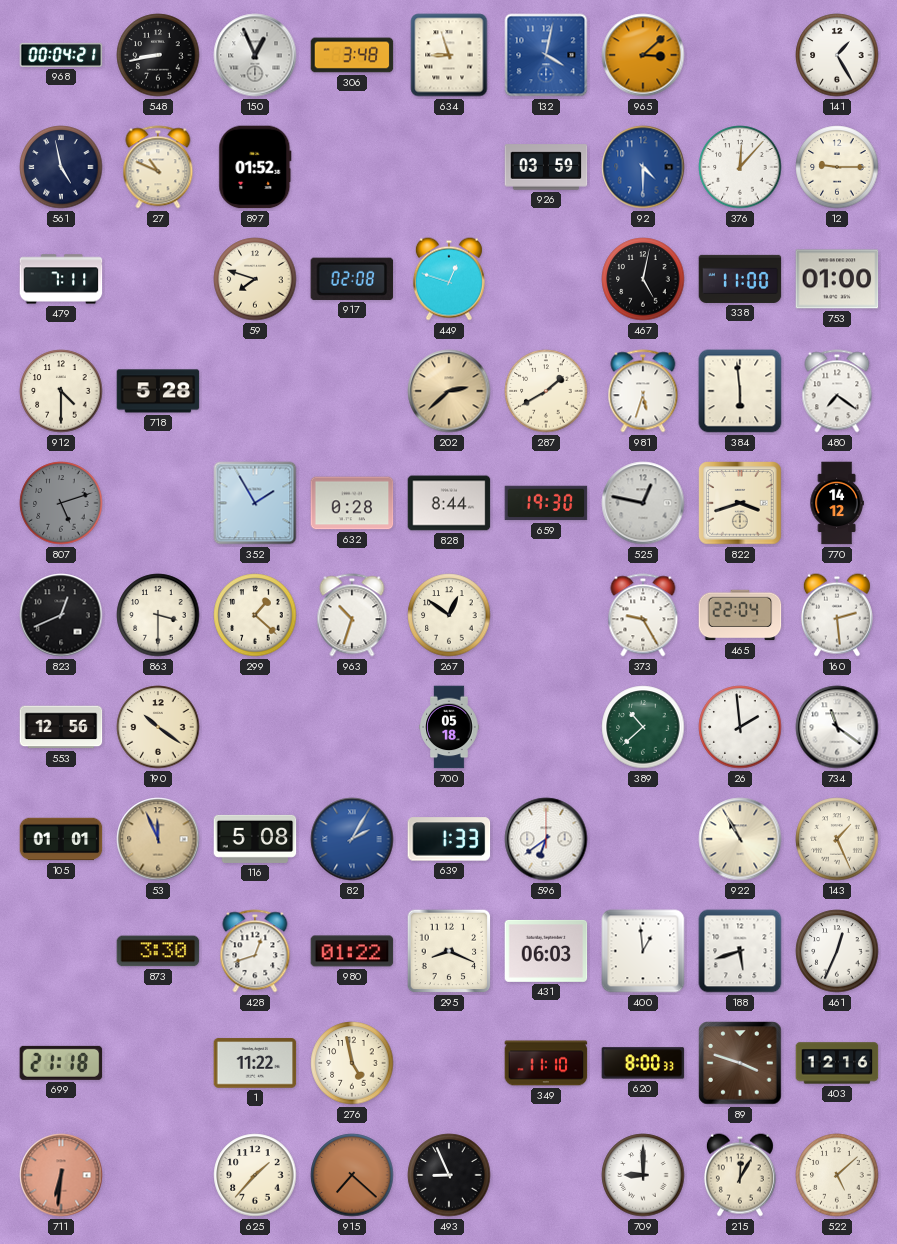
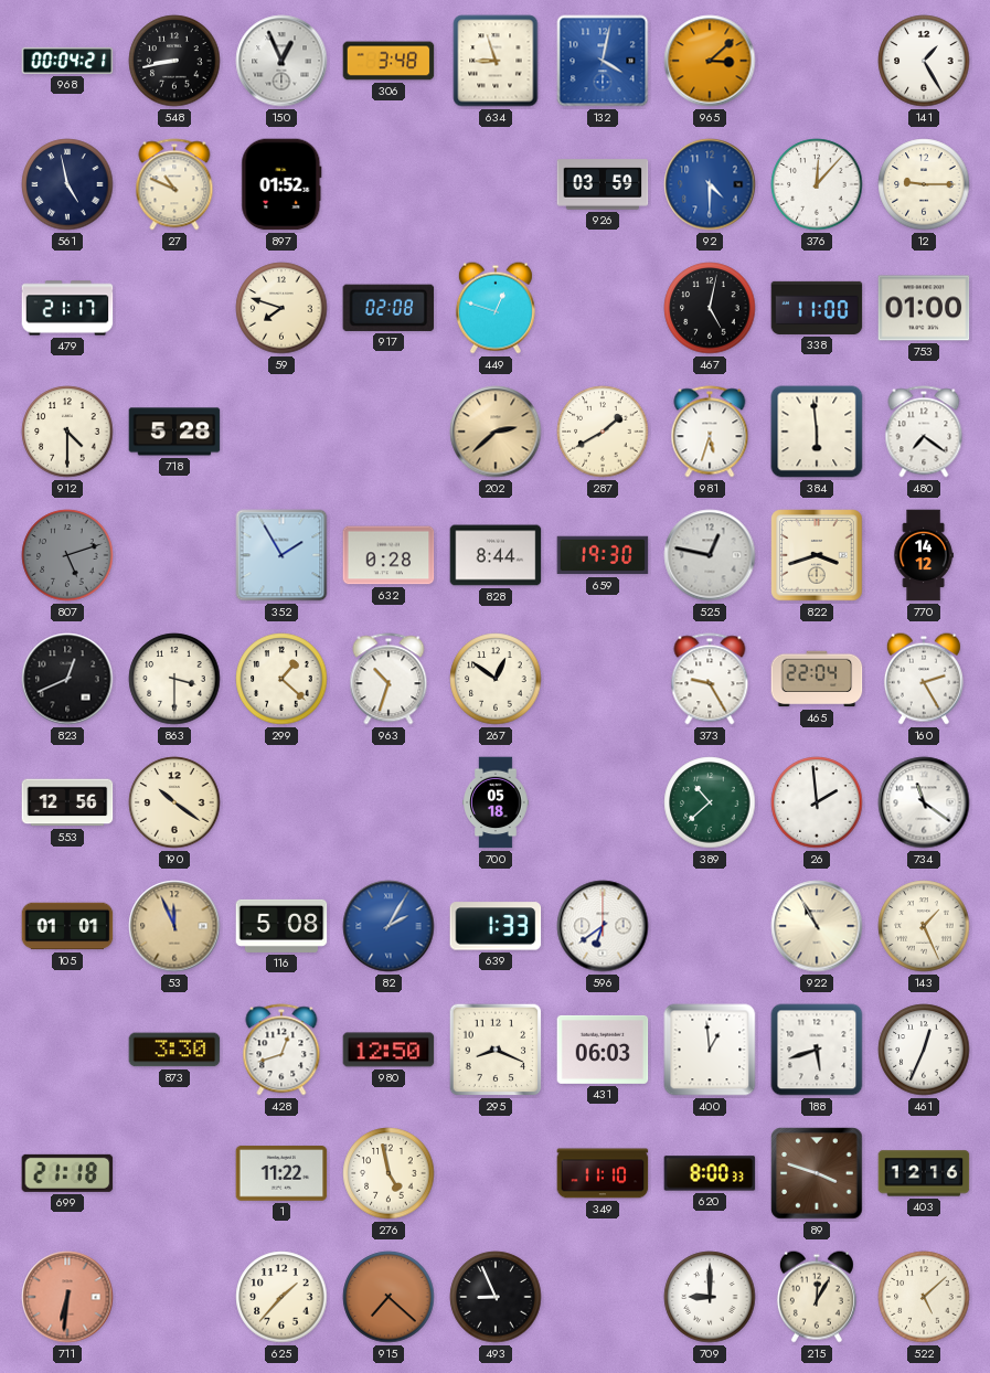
479: 7:11 -> 21:17 (67, 308)
160: 2:29 -> 2:25 (924, 679)
980: 01:22 -> 12:50 (388, 1050)
